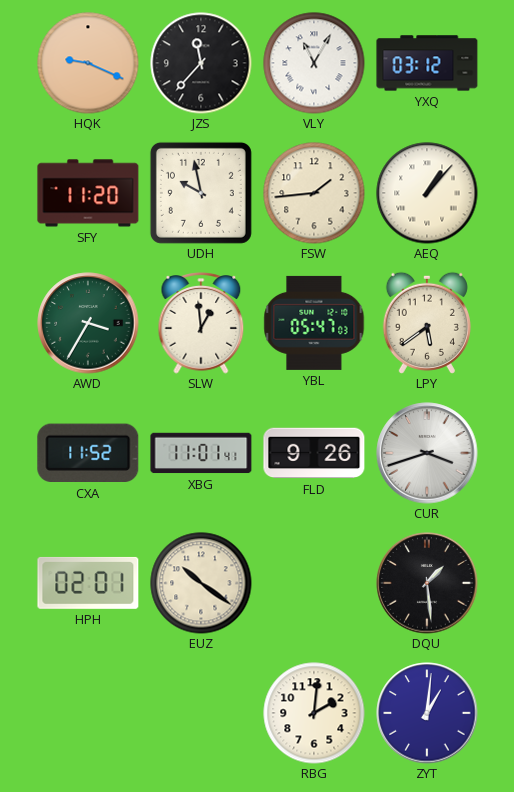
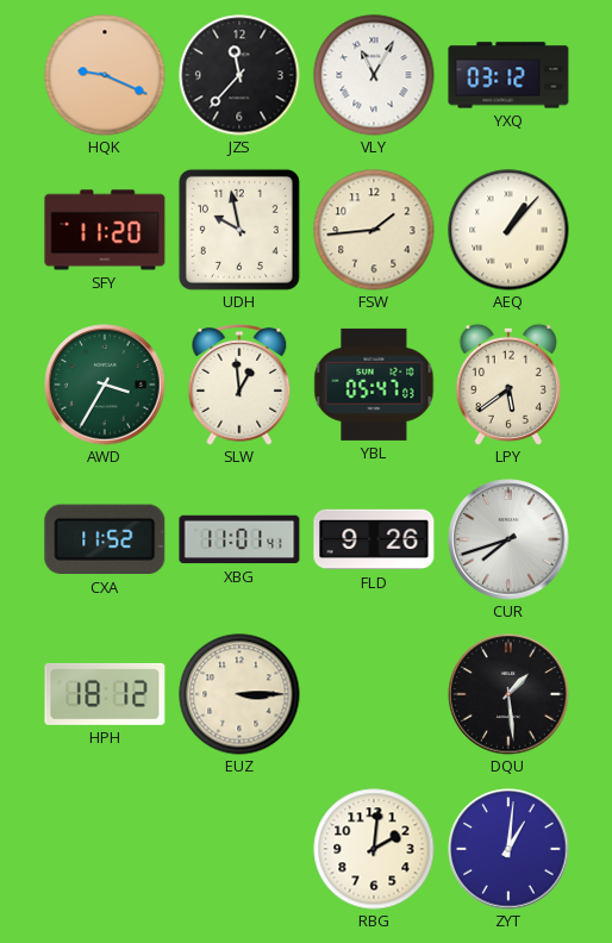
CUR: 3:42 -> 7:42 (508, 539)
HPH: 02:01 -> 18:12 (105, 694)
EUZ: 10:21 -> 3:15 (239, 694)
